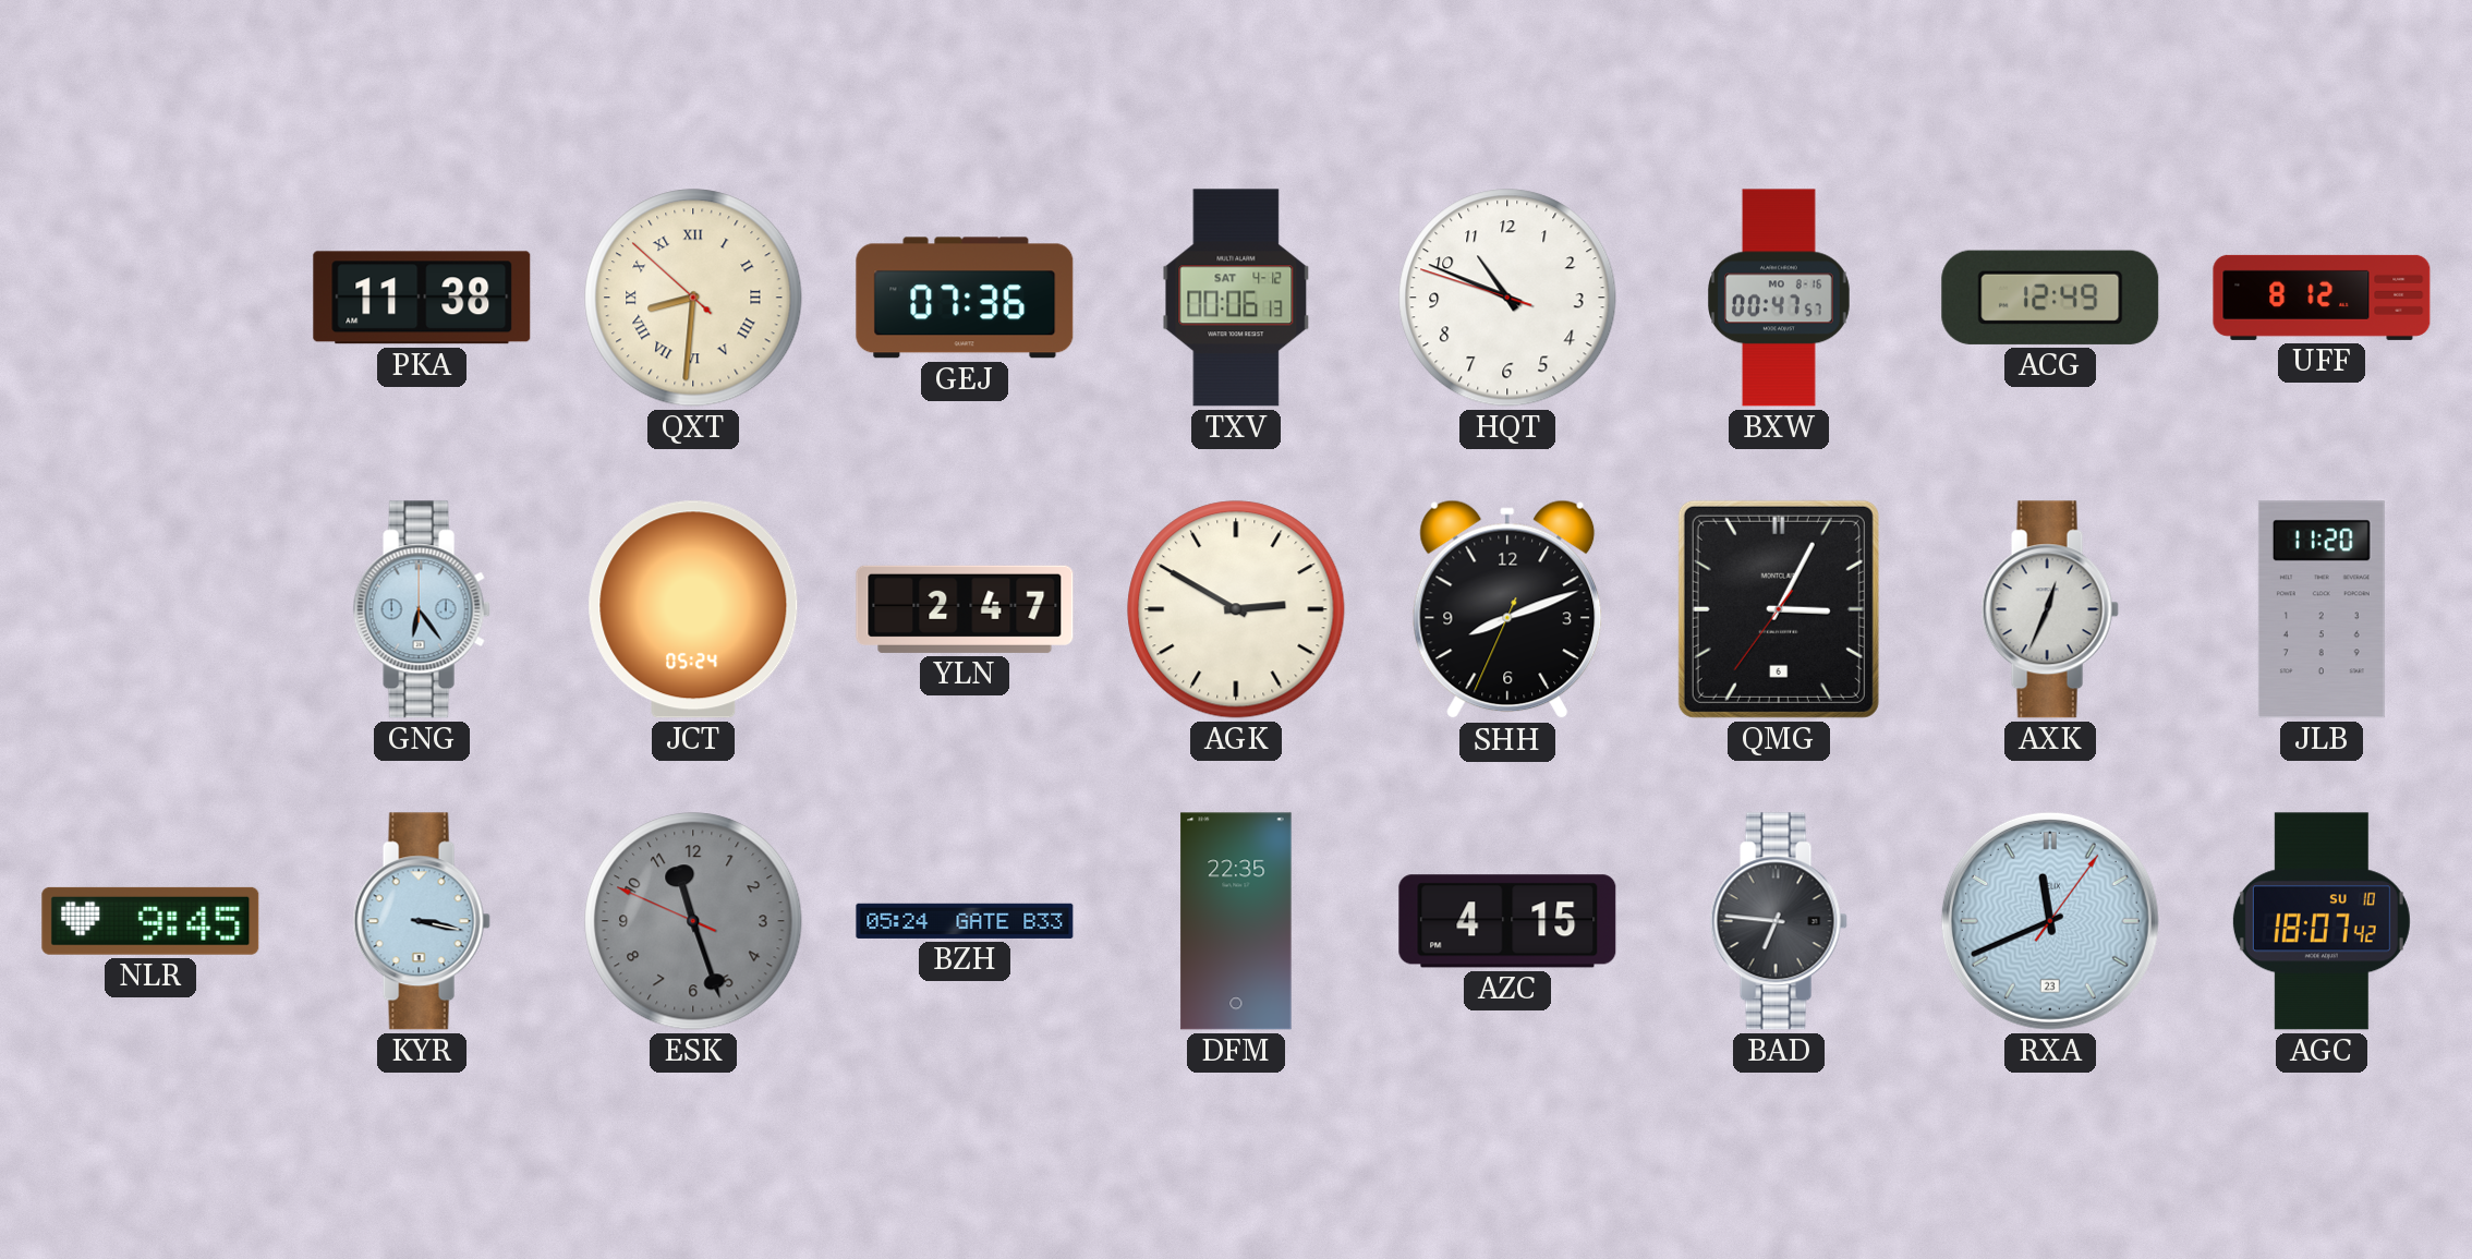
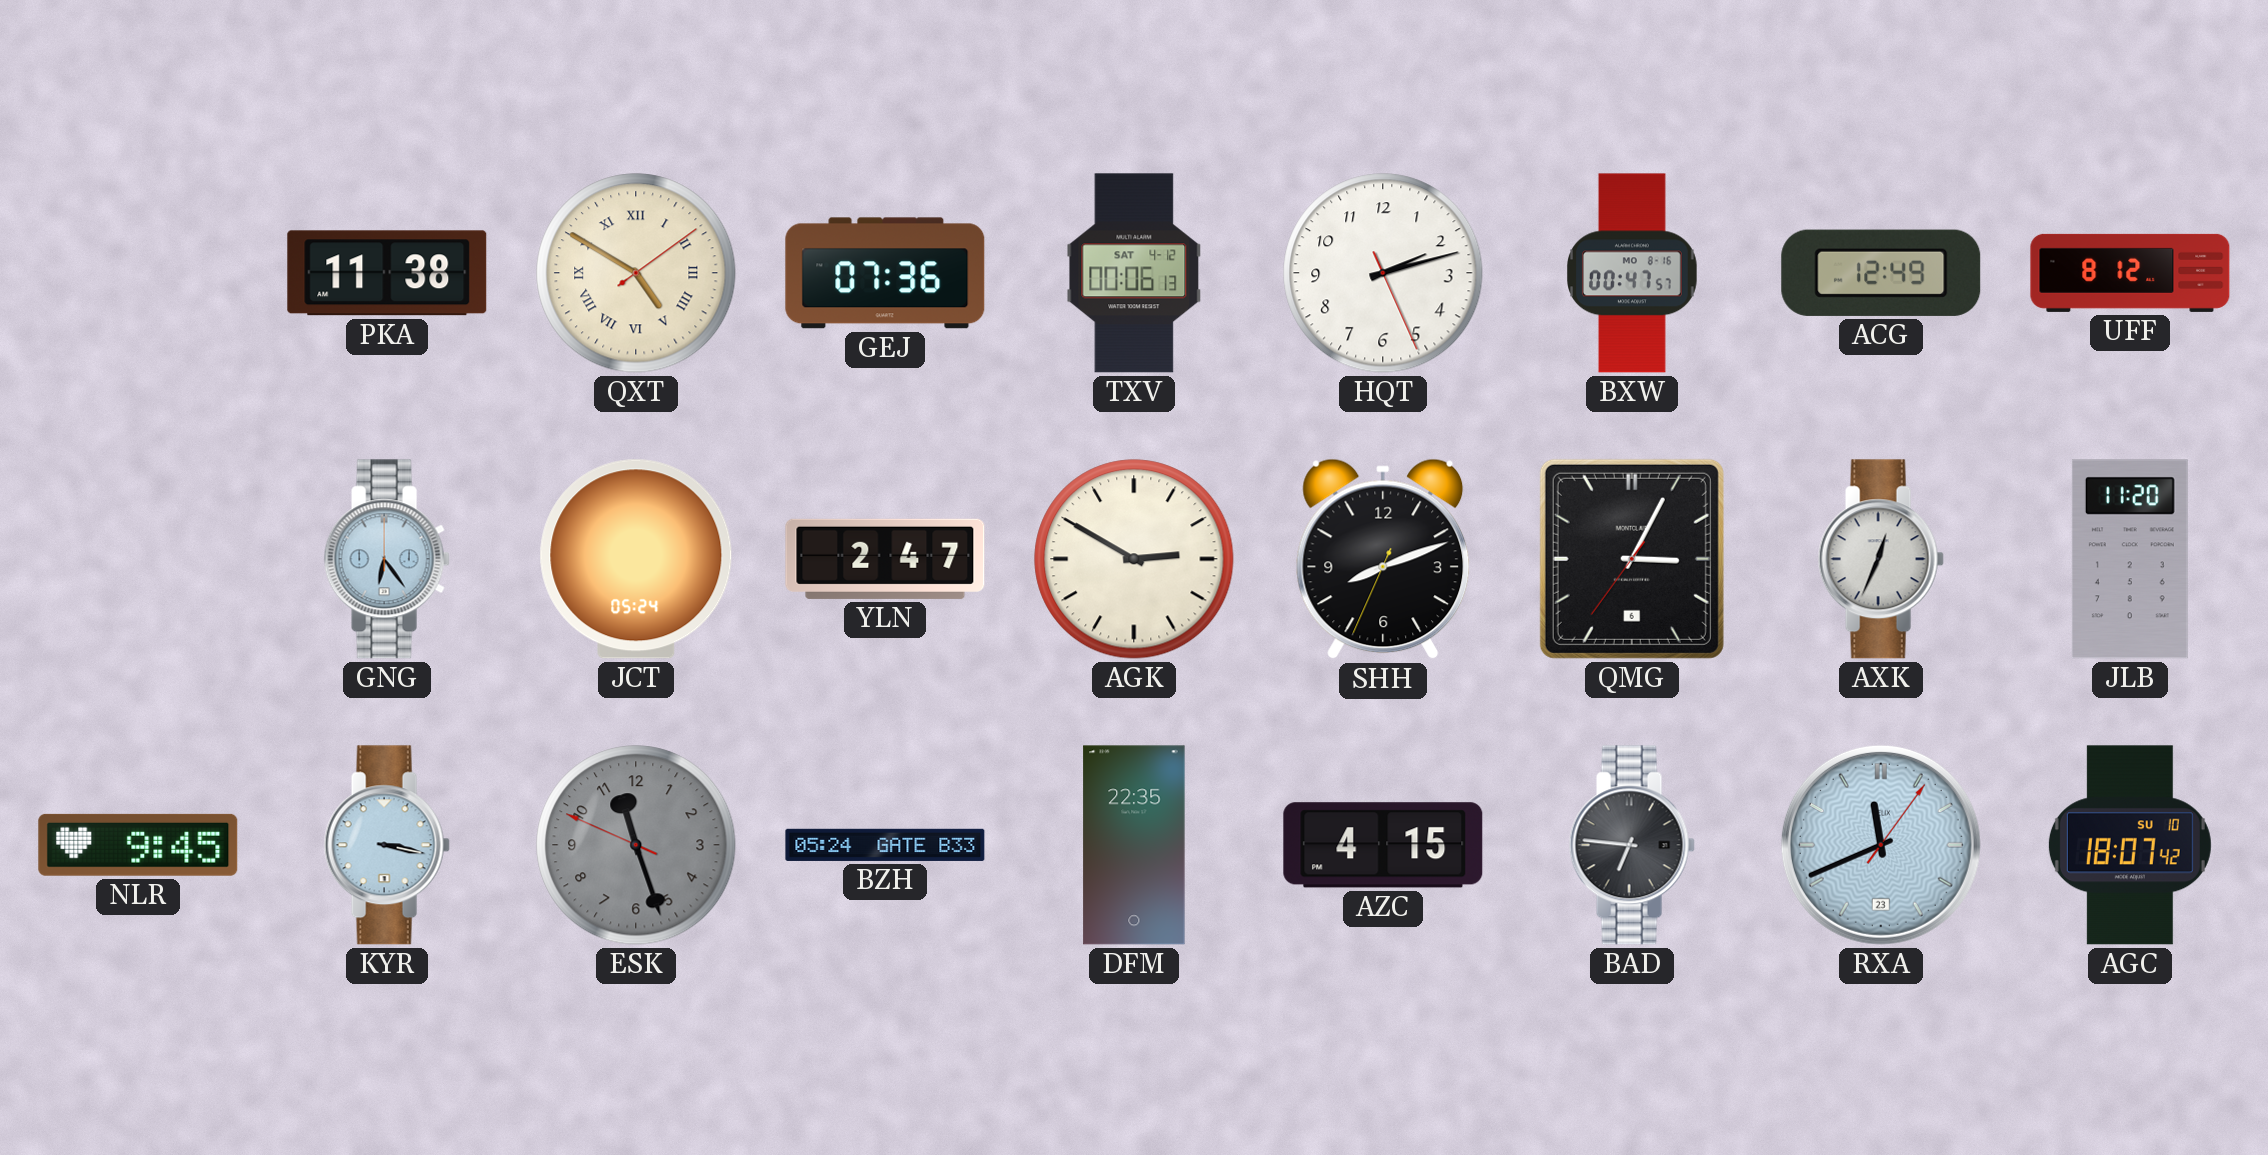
QXT: 8:30 -> 4:50 (636, 273)
HQT: 10:48 -> 2:12 (1383, 273)
